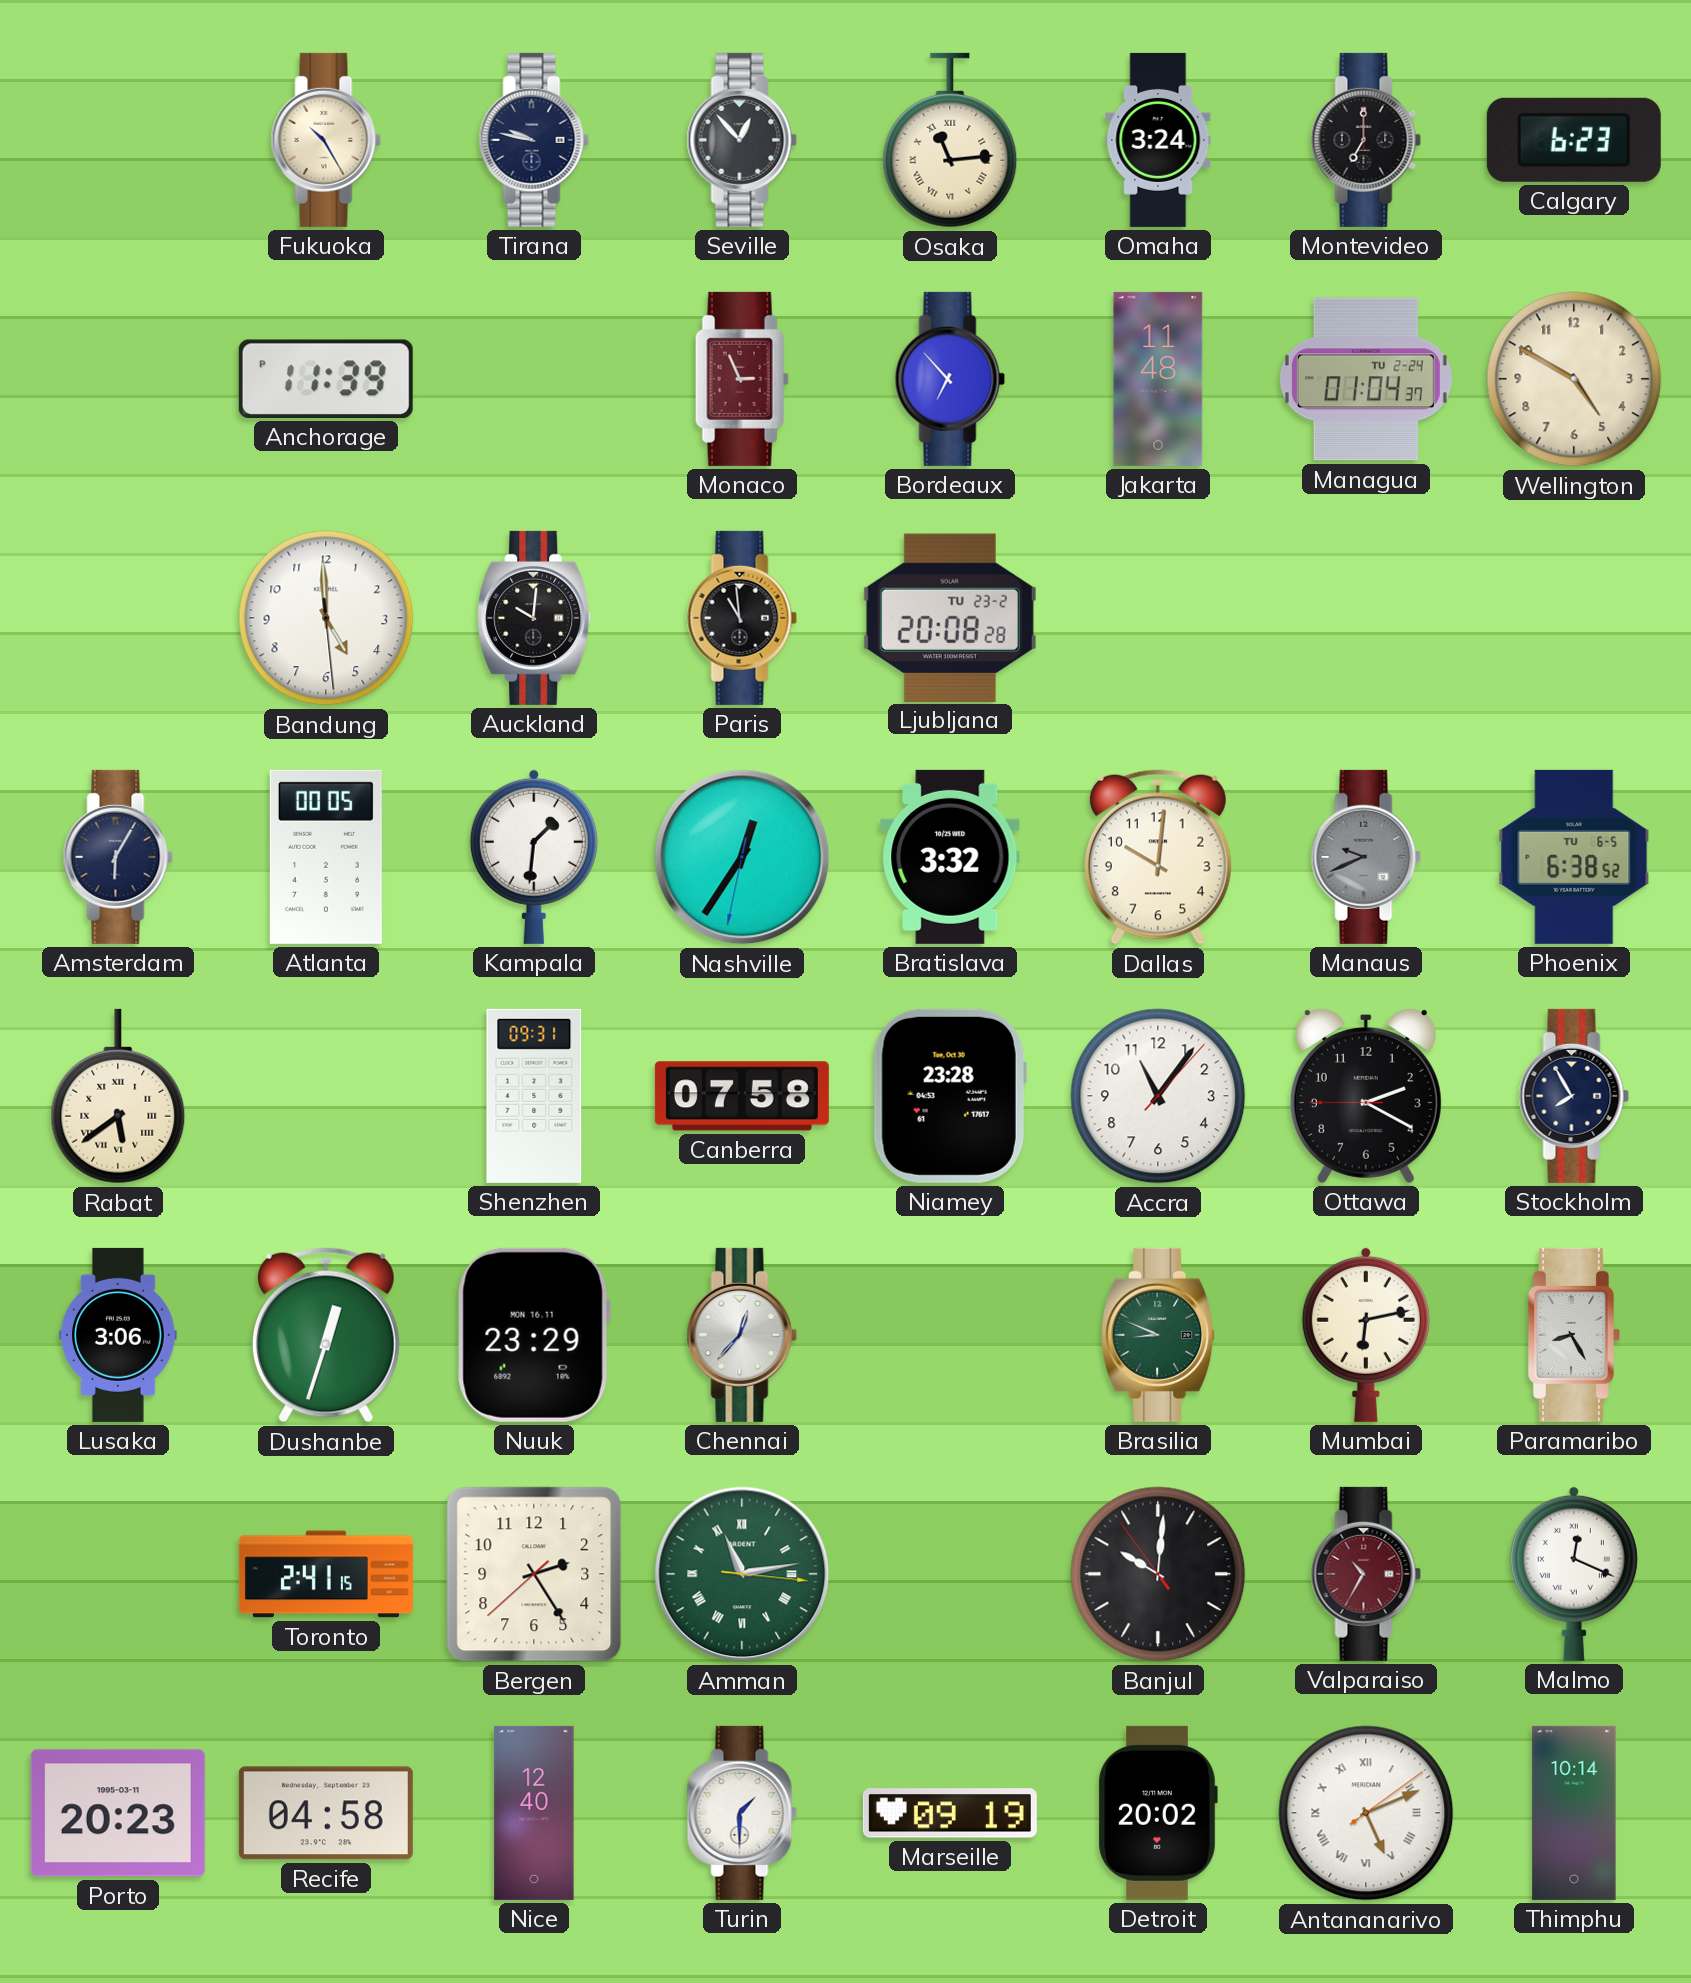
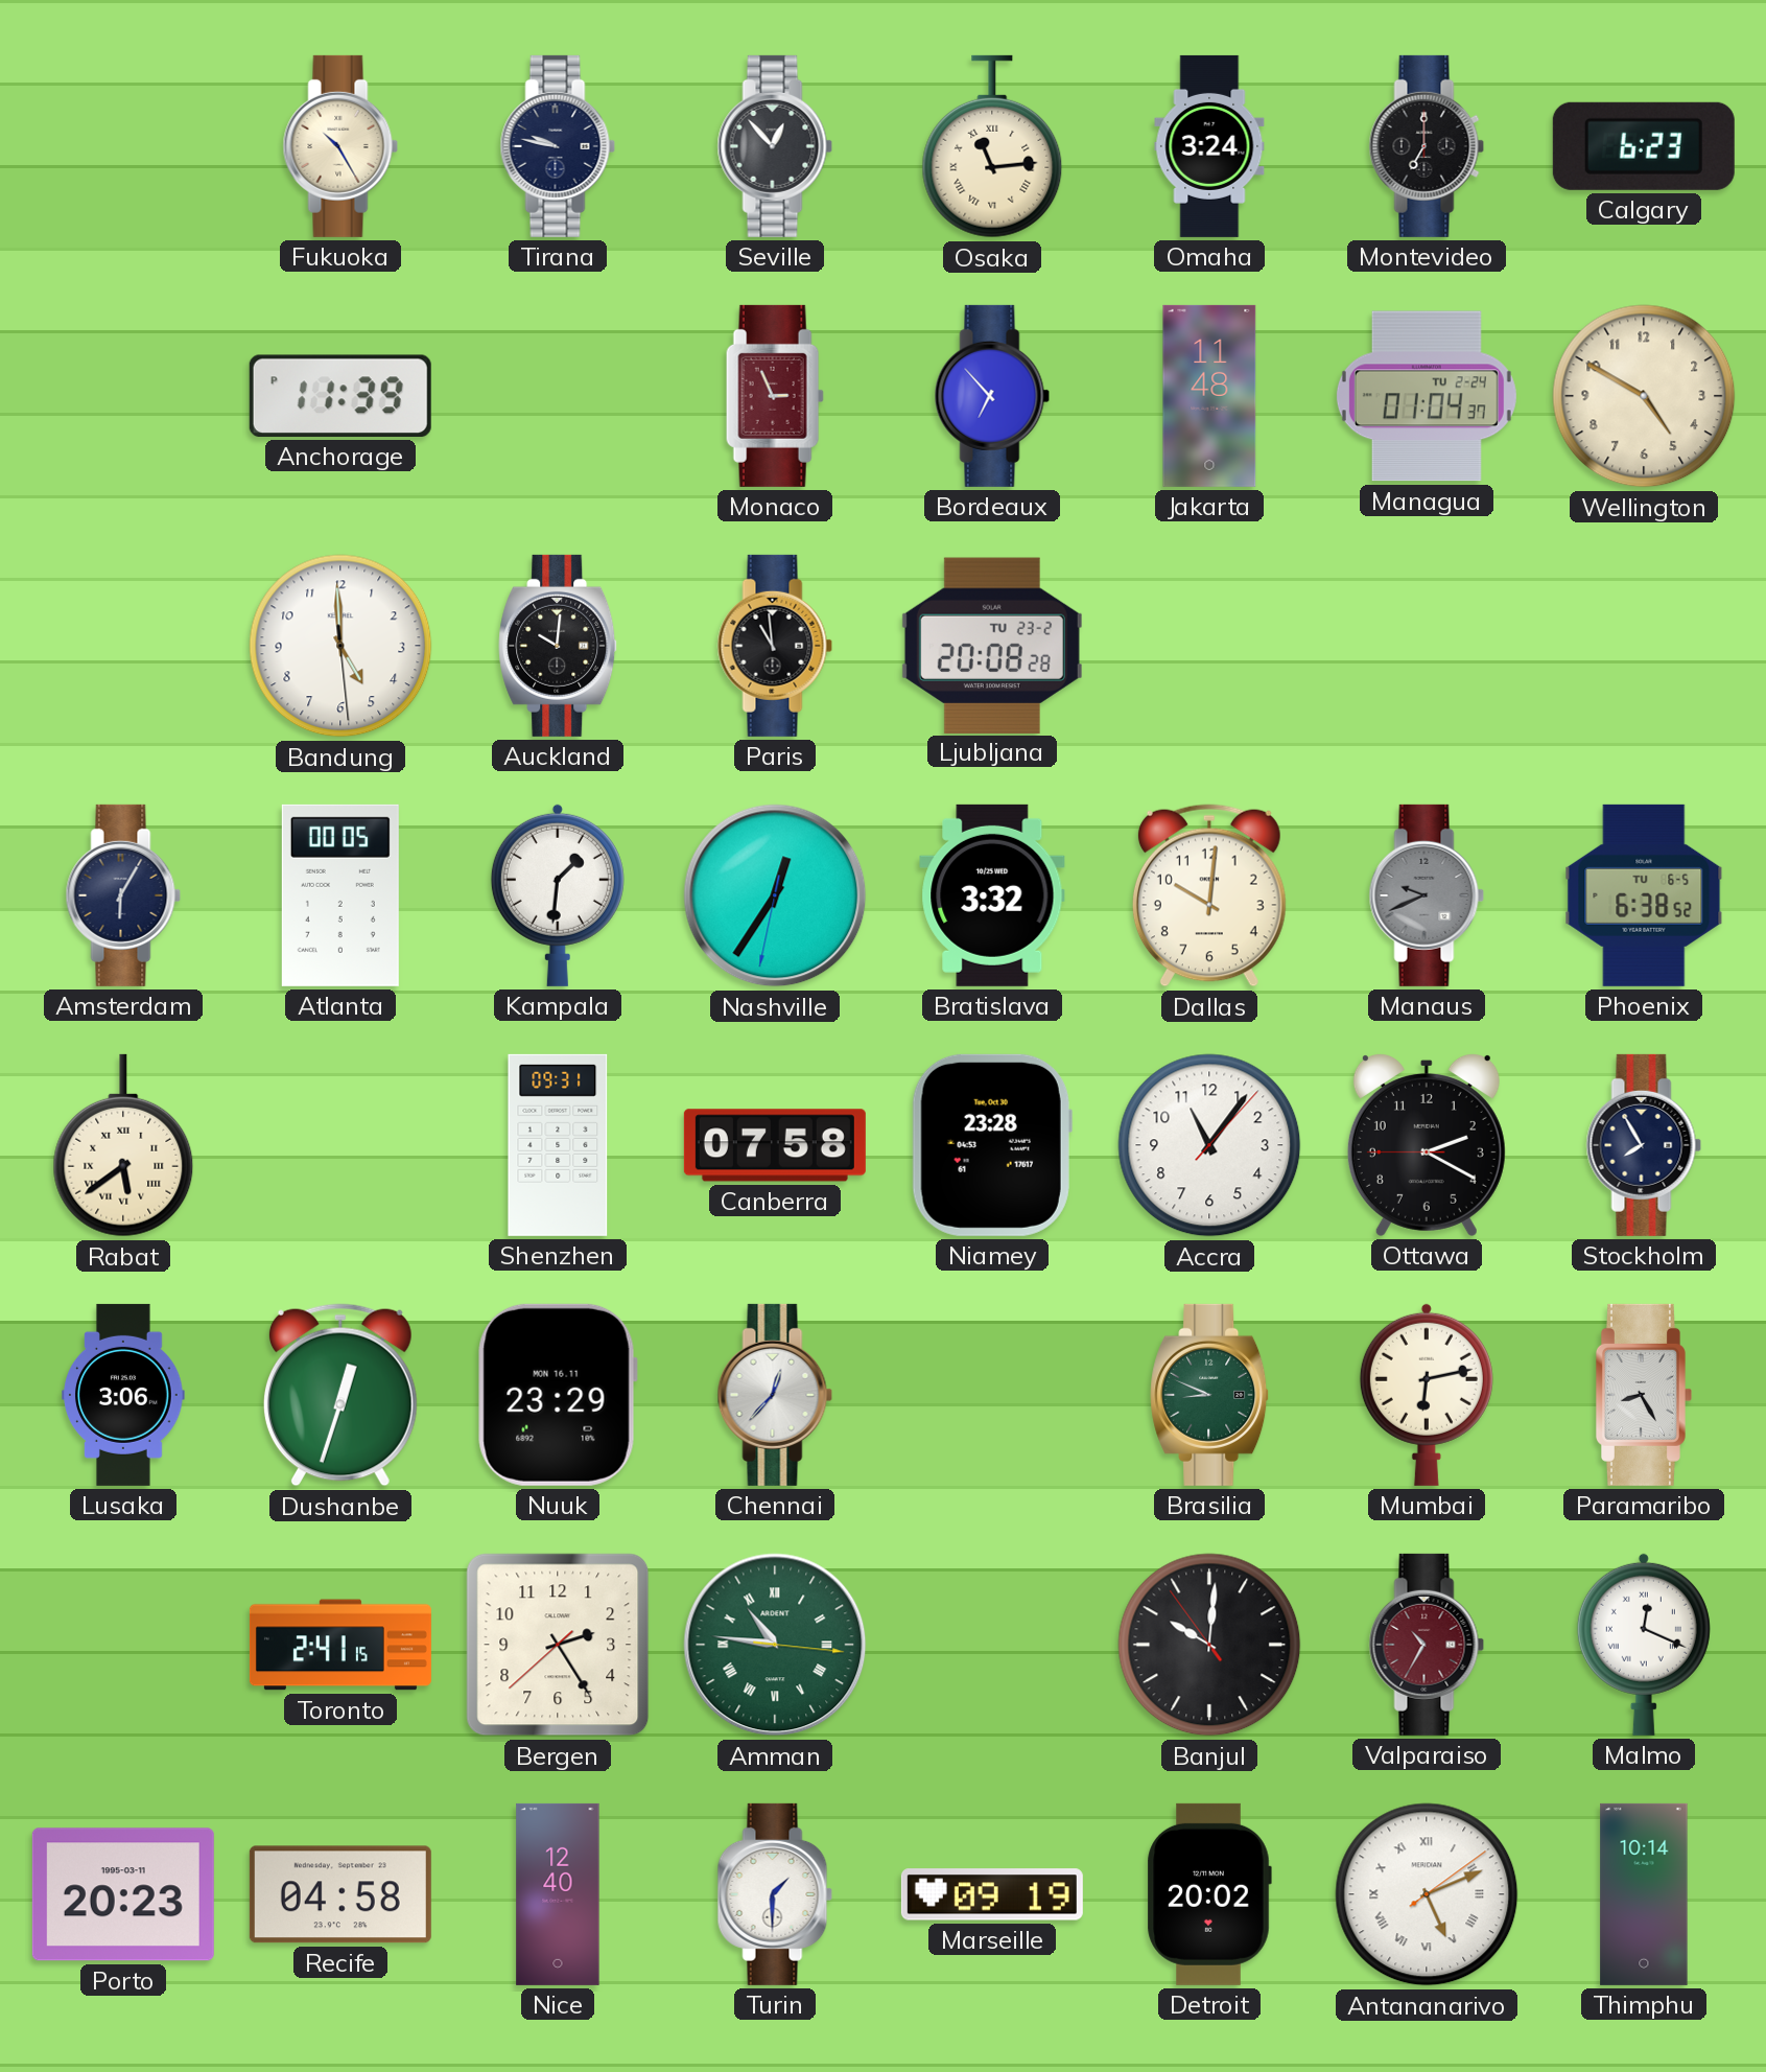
Amman: 11:13 -> 10:46 (775, 1645)
